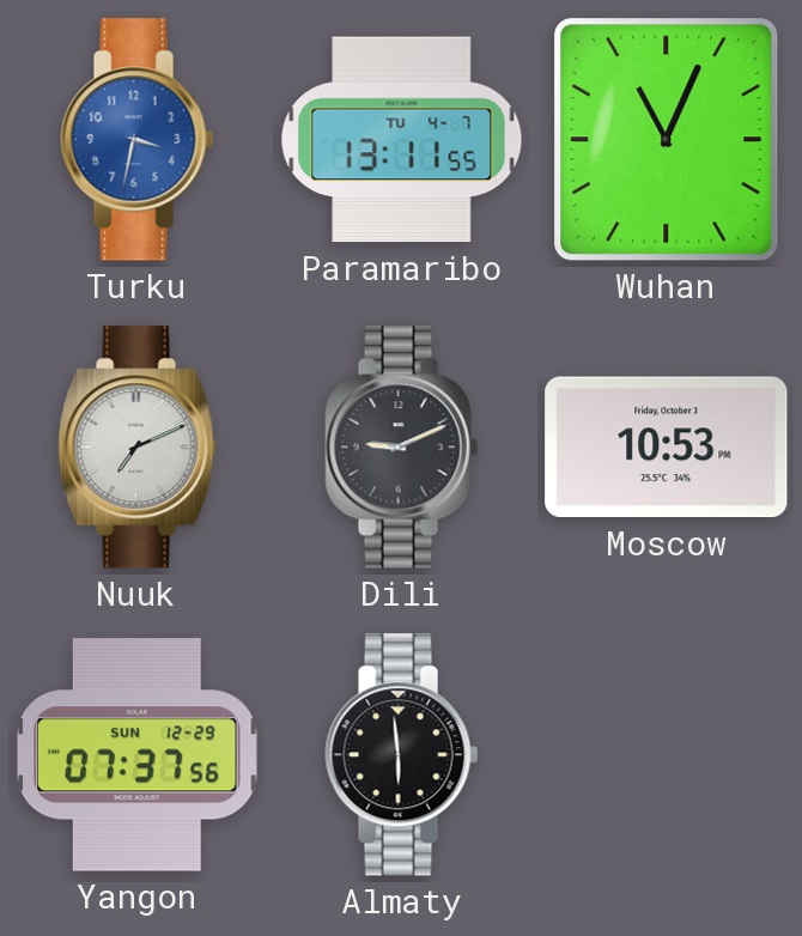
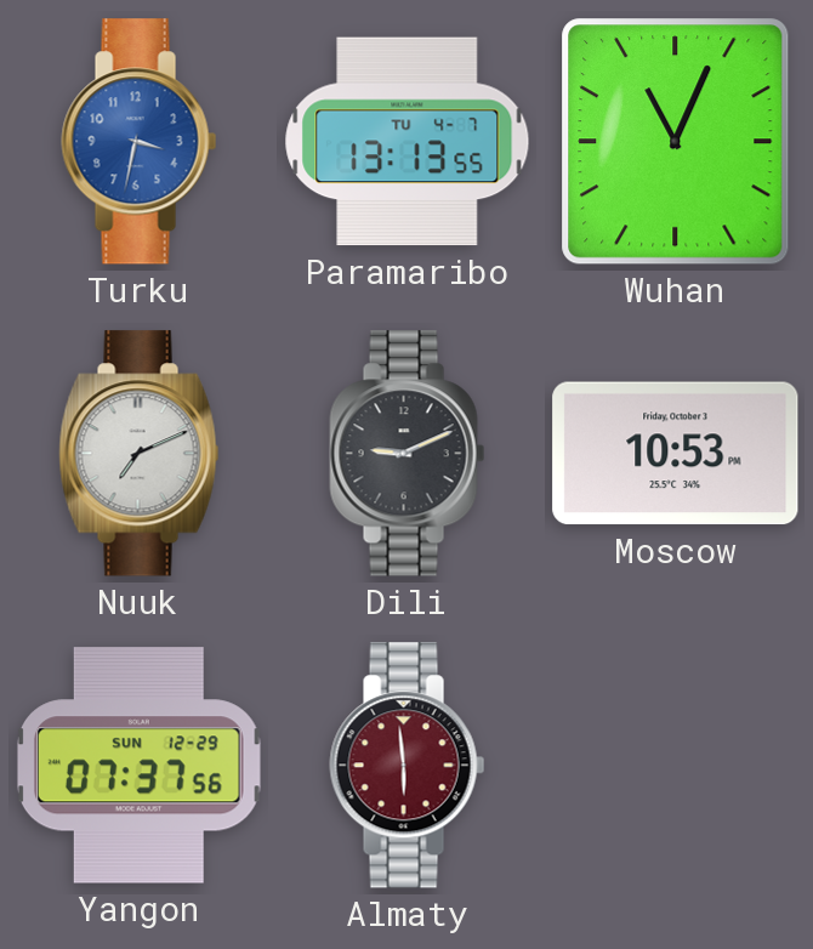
Paramaribo: 13:11 -> 13:13 (408, 142)
Almaty dial: black -> burgundy (408, 766)
